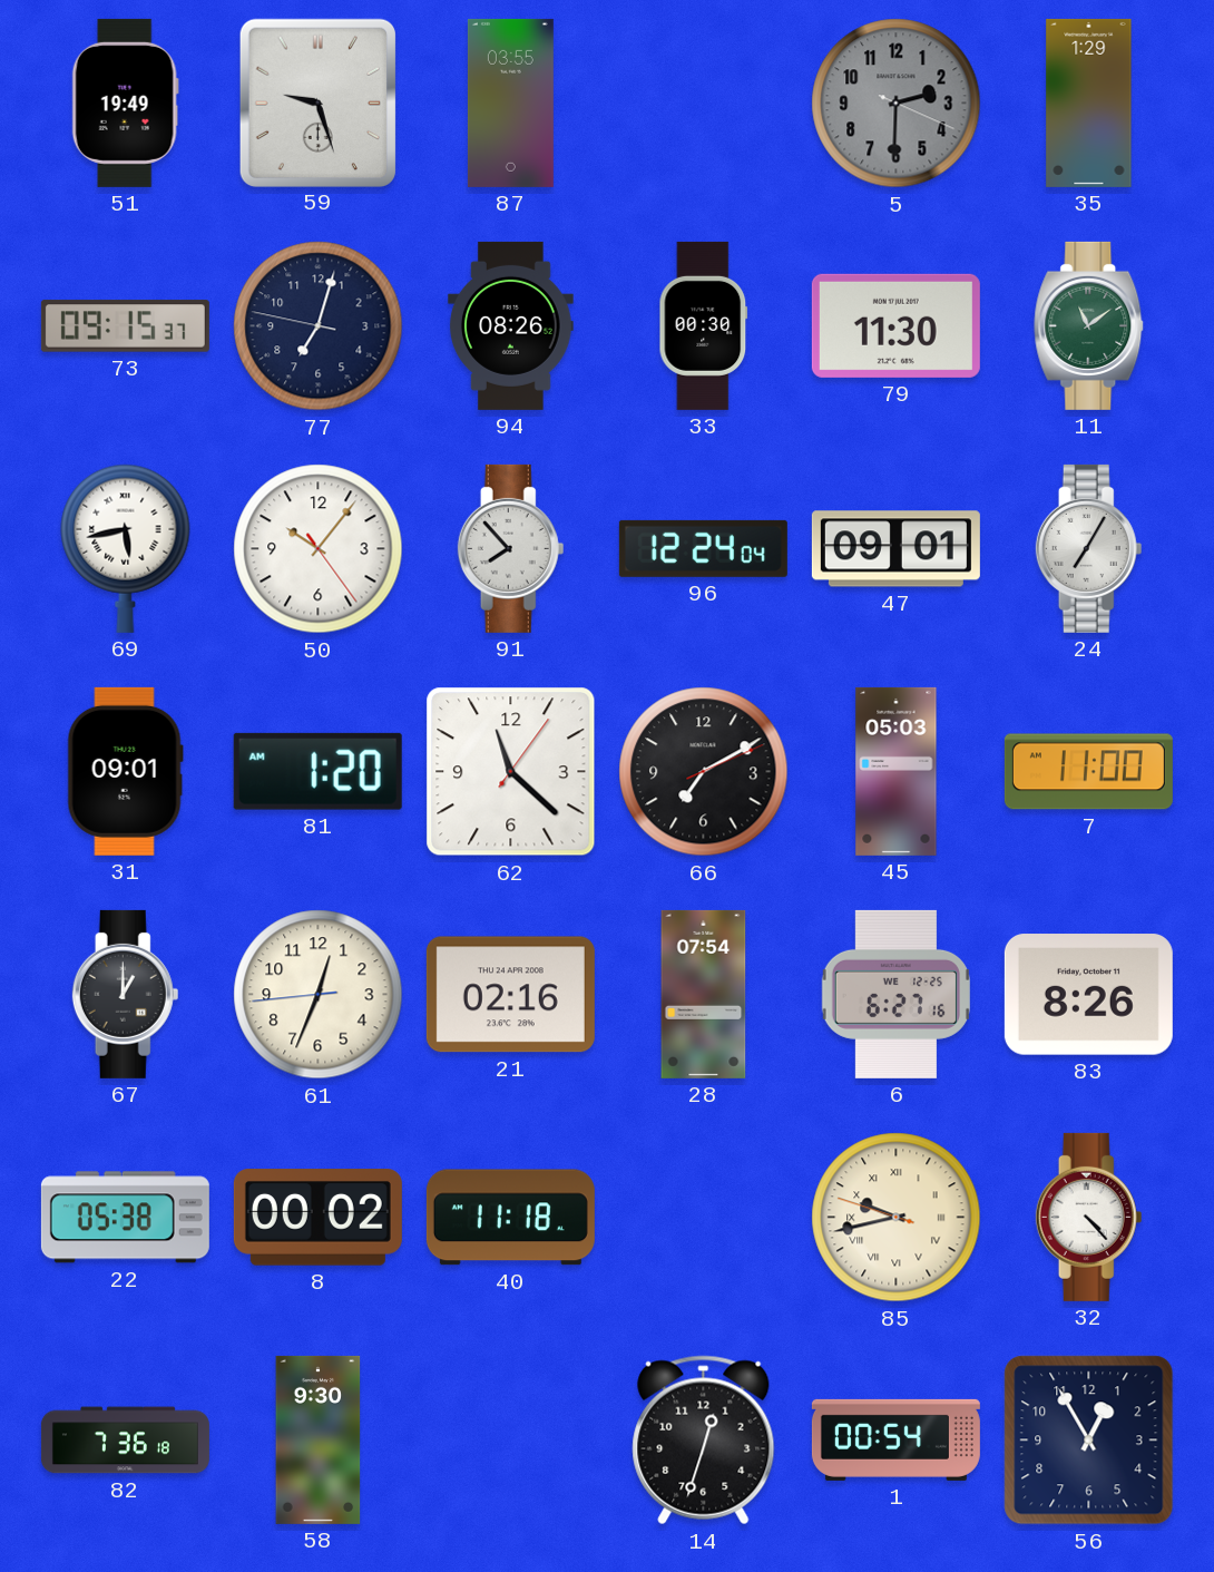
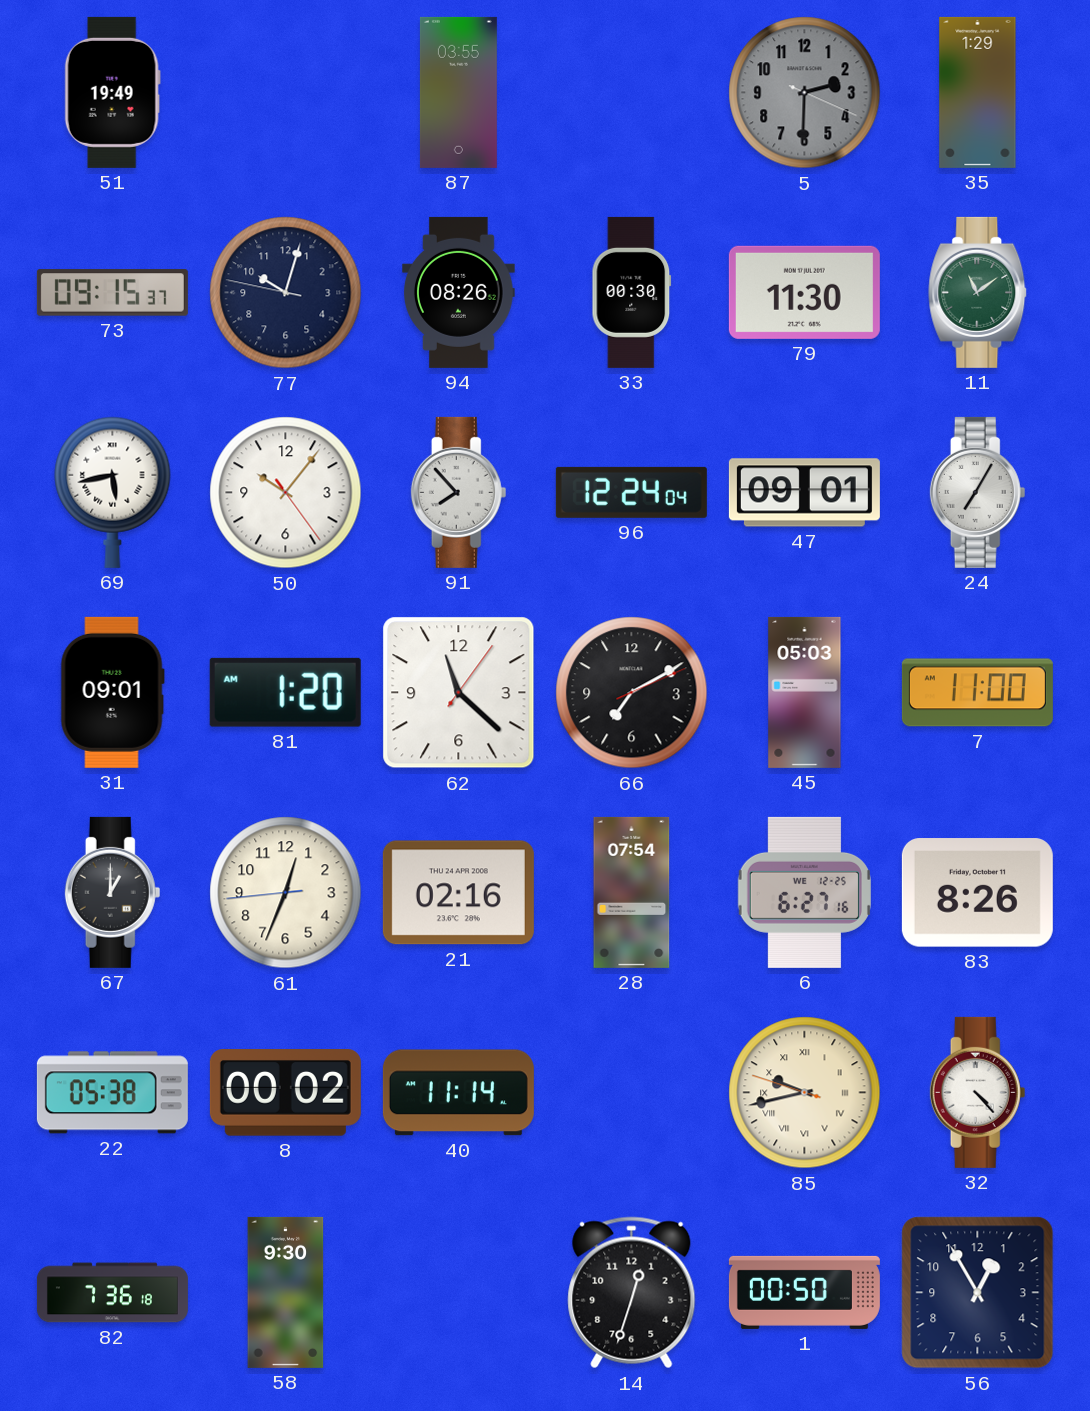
59: 9:27 -> none (317, 102)
77: 7:02 -> 10:02 (286, 293)
40: 11:18 -> 11:14 (458, 1093)
1: 00:54 -> 00:50 (804, 1292)
